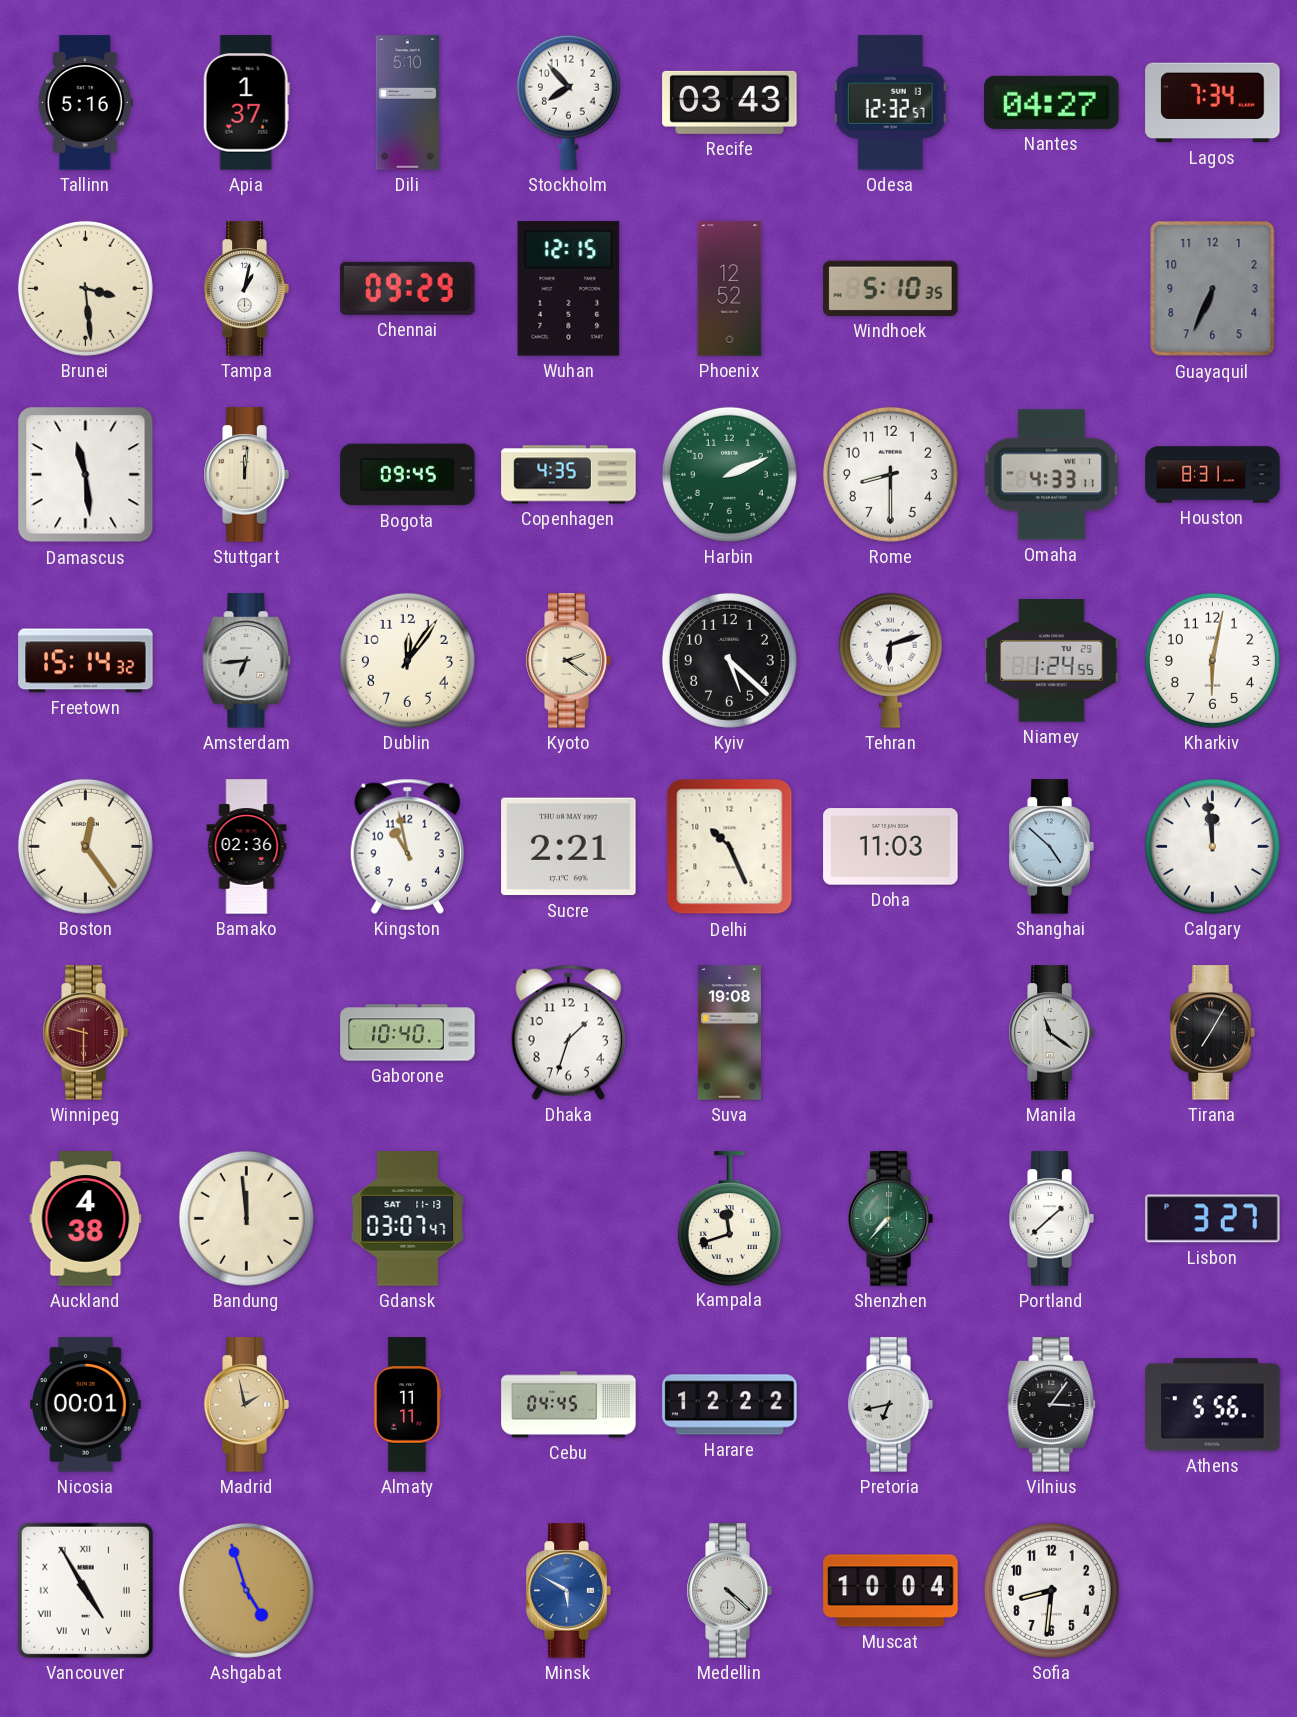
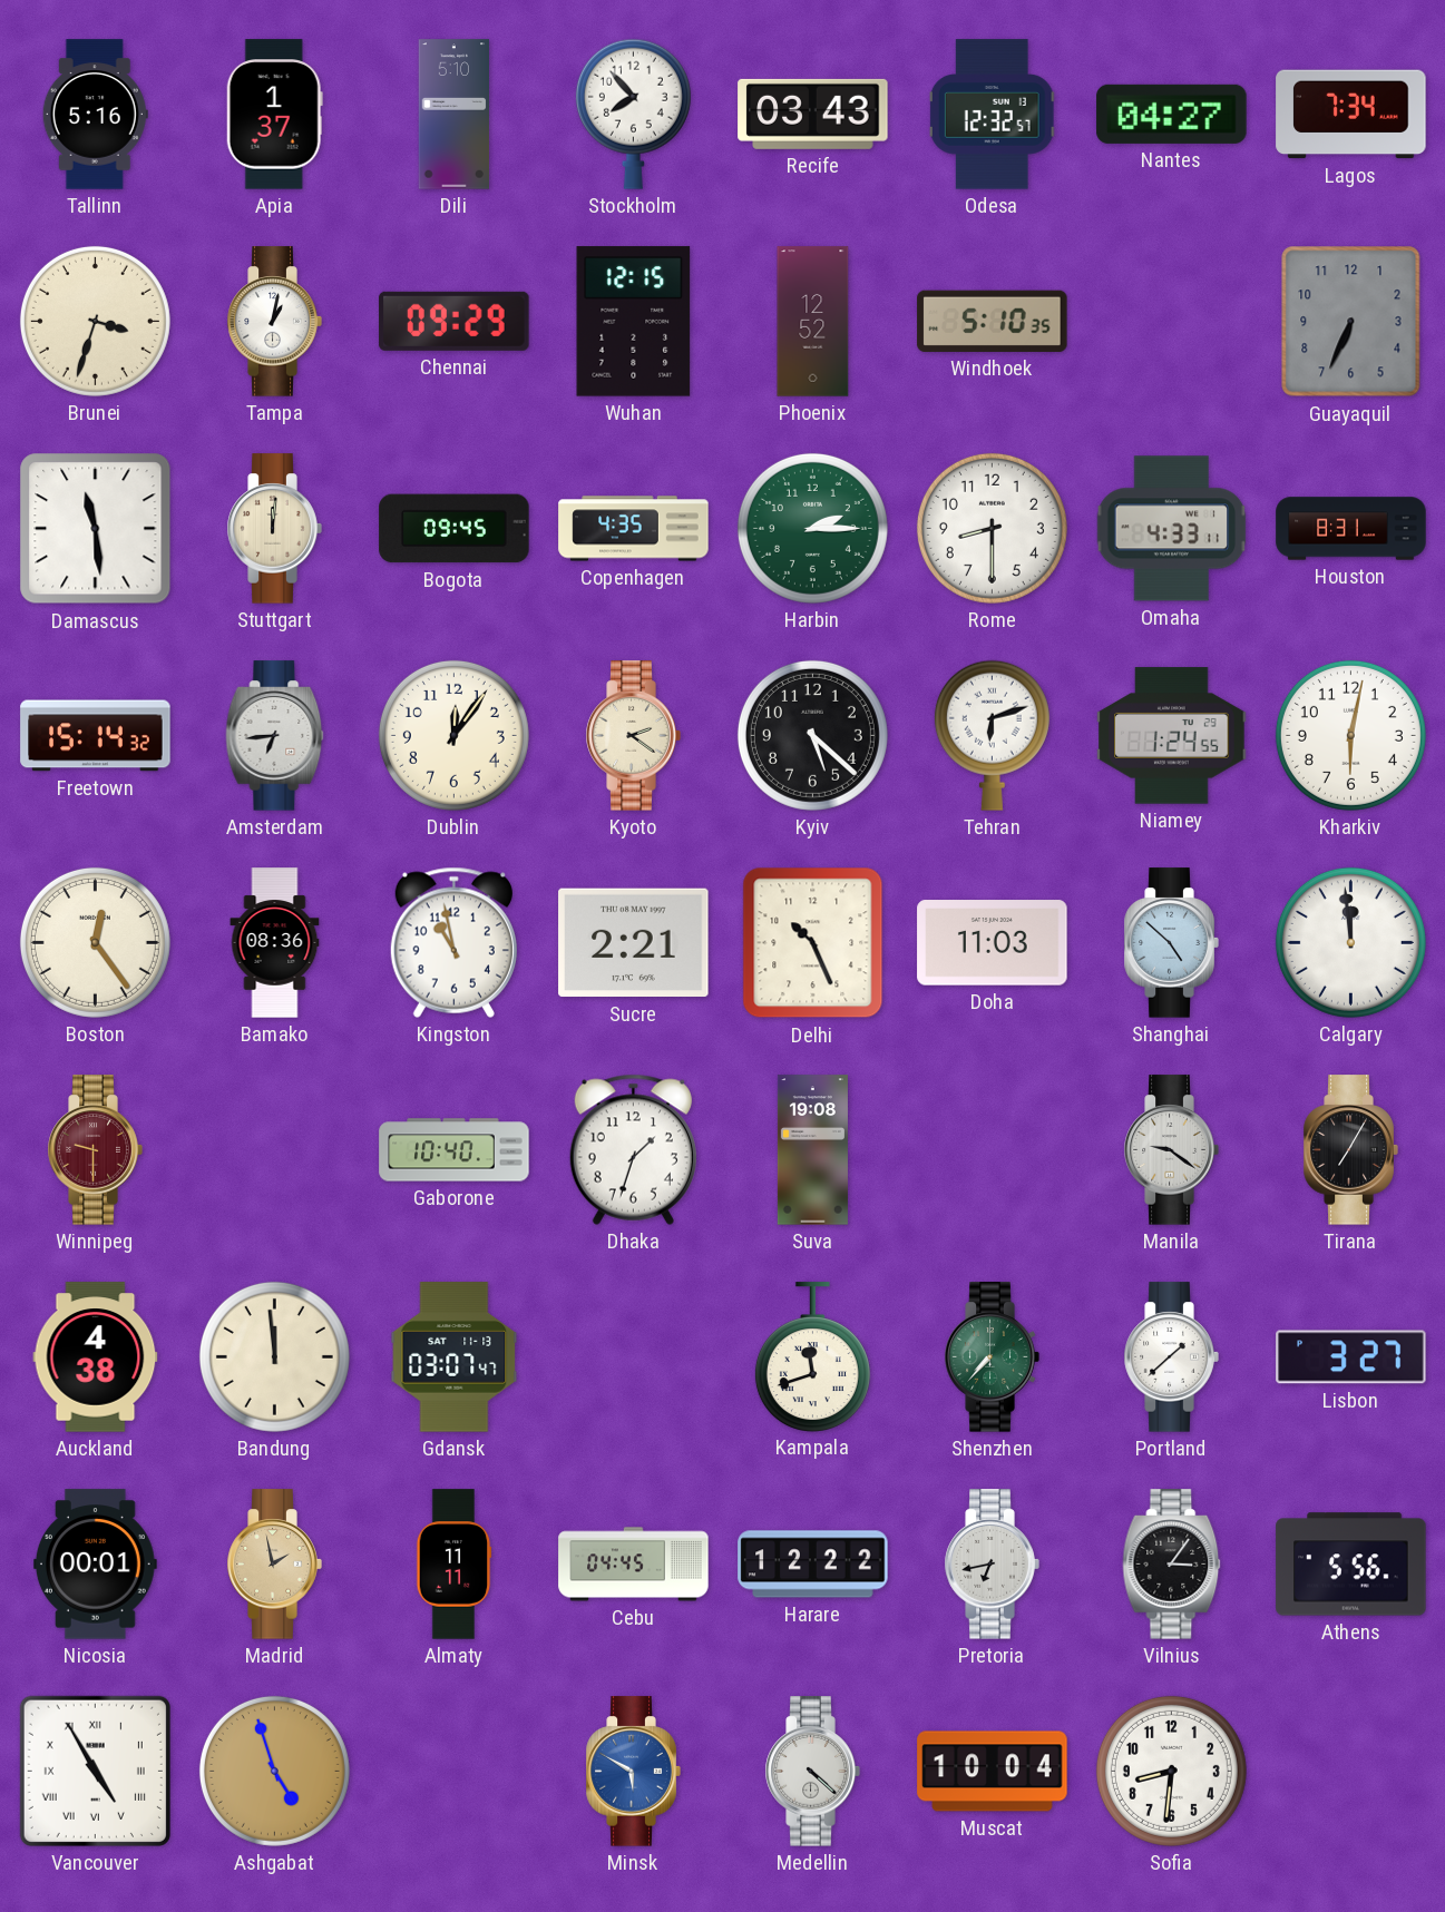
Brunei: 3:29 -> 3:33 (95, 321)
Harbin: 2:11 -> 2:15 (812, 528)
Bamako: 02:36 -> 08:36 (275, 943)
Manila: 11:21 -> 9:21 (1171, 1150)
